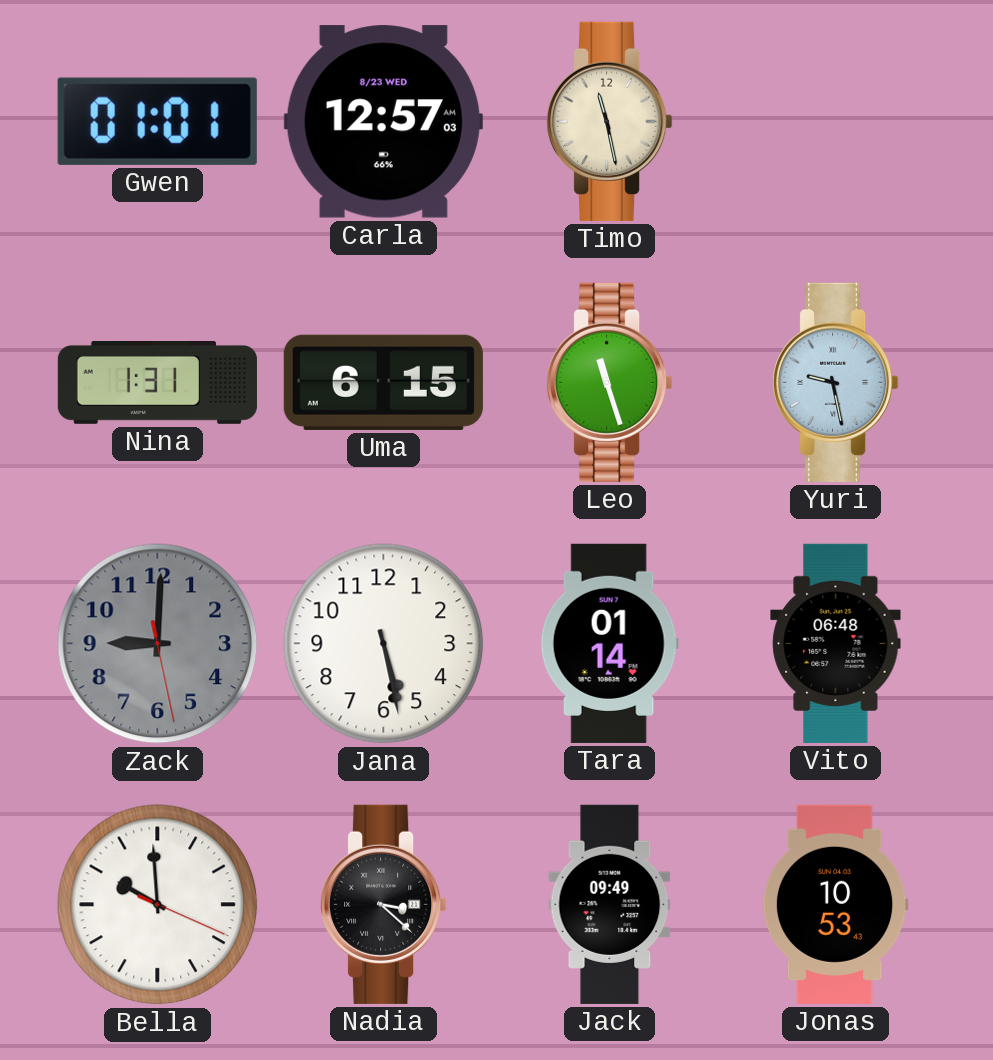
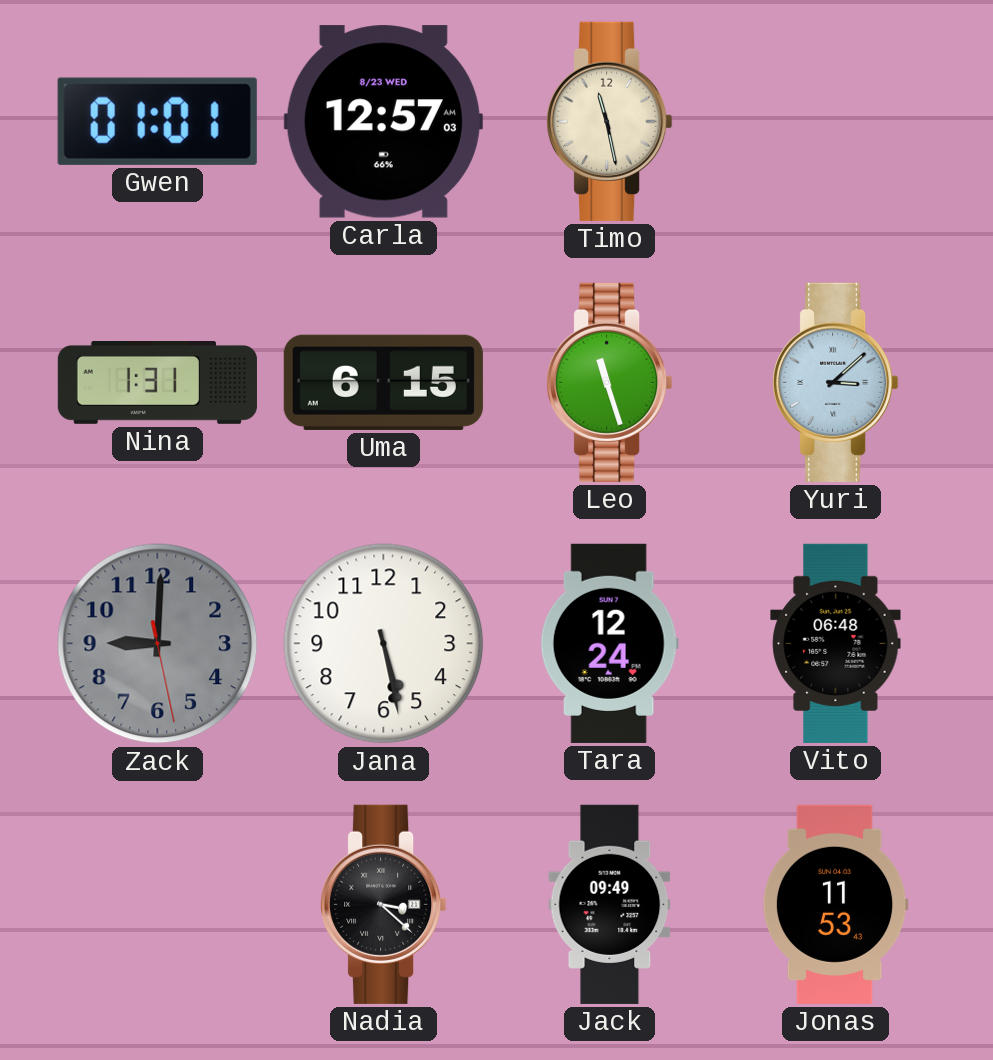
Yuri: 9:28 -> 3:08 (836, 382)
Tara: 01:14 -> 12:24 (609, 643)
Bella: 9:59 -> none (158, 905)
Jonas: 10:53 -> 11:53 (835, 904)
